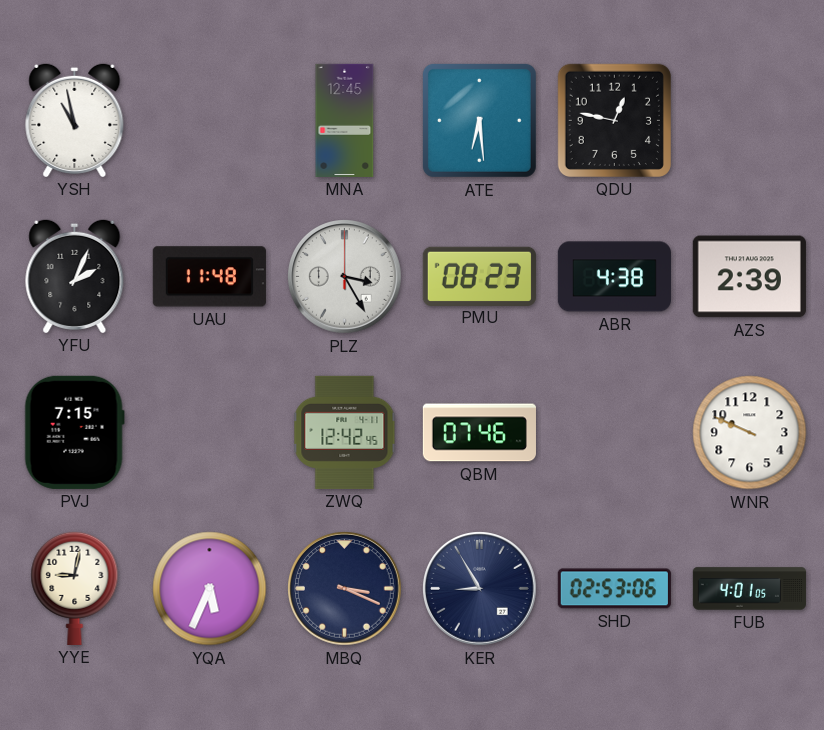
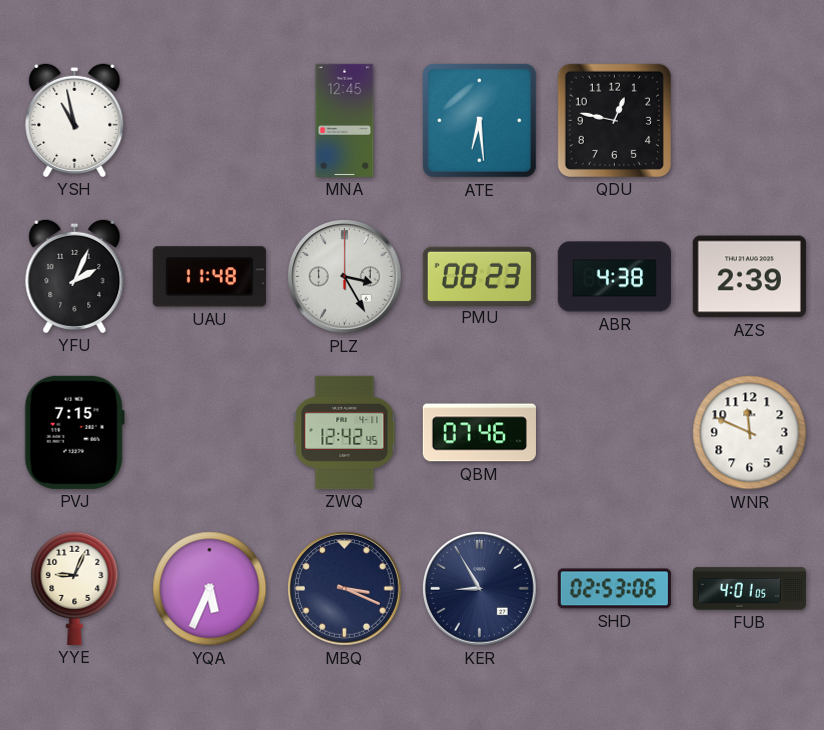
WNR: 9:49 -> 11:49 (750, 433)
YYE: 9:02 -> 9:04 (75, 588)
